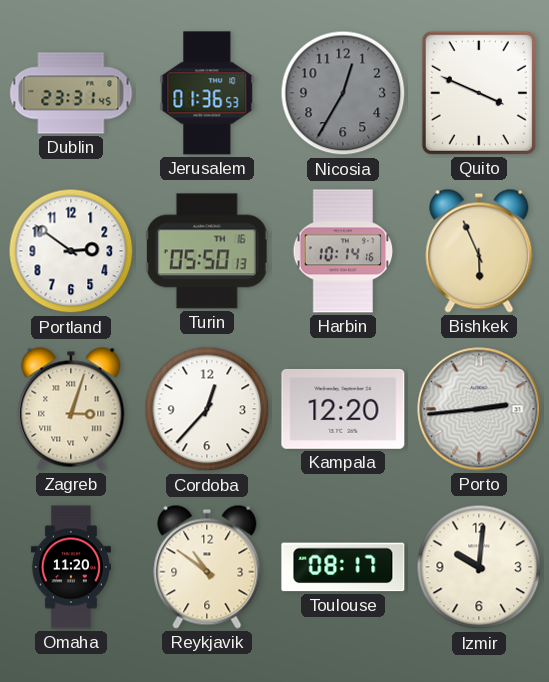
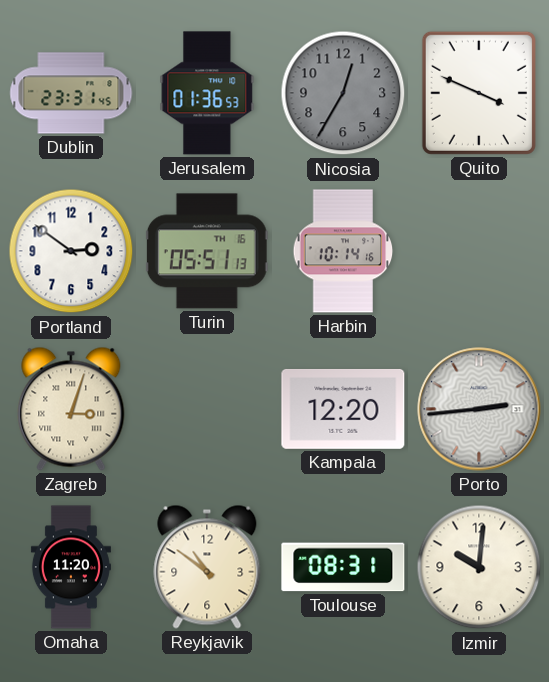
Turin: 05:50 -> 05:51 (207, 251)
Bishkek: 5:56 -> none (479, 251)
Cordoba: 12:37 -> none (207, 409)
Toulouse: 08:17 -> 08:31 (343, 567)
